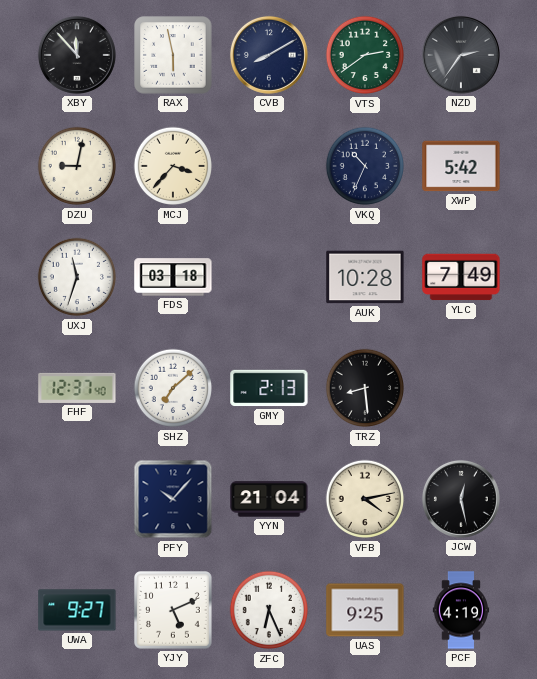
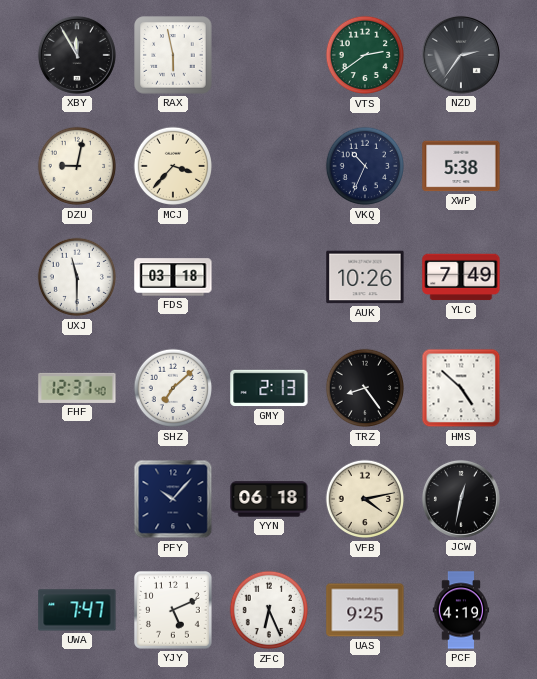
XBY: 11:53 -> 11:55 (77, 55)
CVB: 8:10 -> none (269, 55)
XWP: 5:42 -> 5:38 (461, 166)
UXJ: 11:33 -> 11:30 (77, 277)
AUK: 10:28 -> 10:26 (365, 277)
TRZ: 8:29 -> 8:24 (365, 388)
HMS: none -> 4:52 (461, 388)
YYN: 21:04 -> 06:18 (269, 499)
JCW: 12:28 -> 12:32 (461, 499)
UWA: 9:27 -> 7:47 (77, 610)
